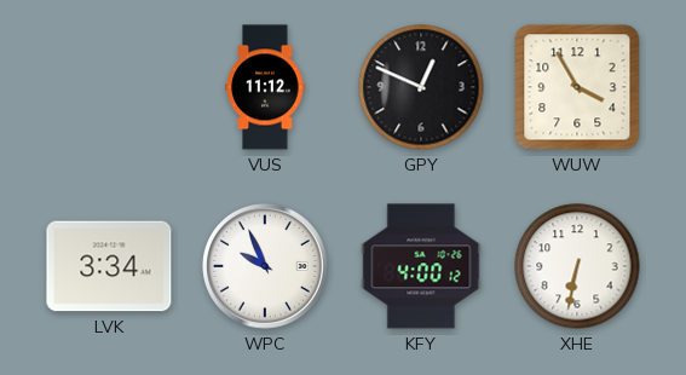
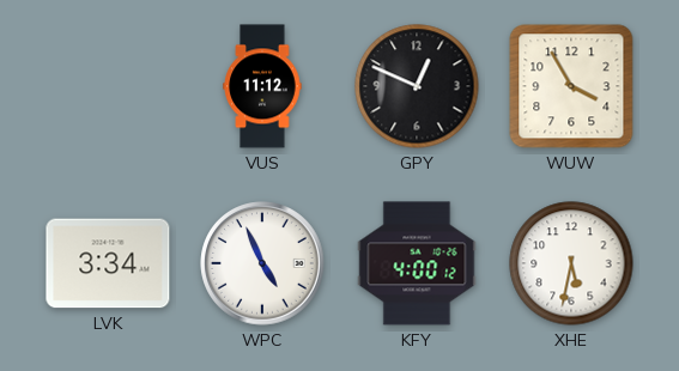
WPC: 9:56 -> 4:56 (262, 263)
XHE: 6:32 -> 5:32 (571, 263)
